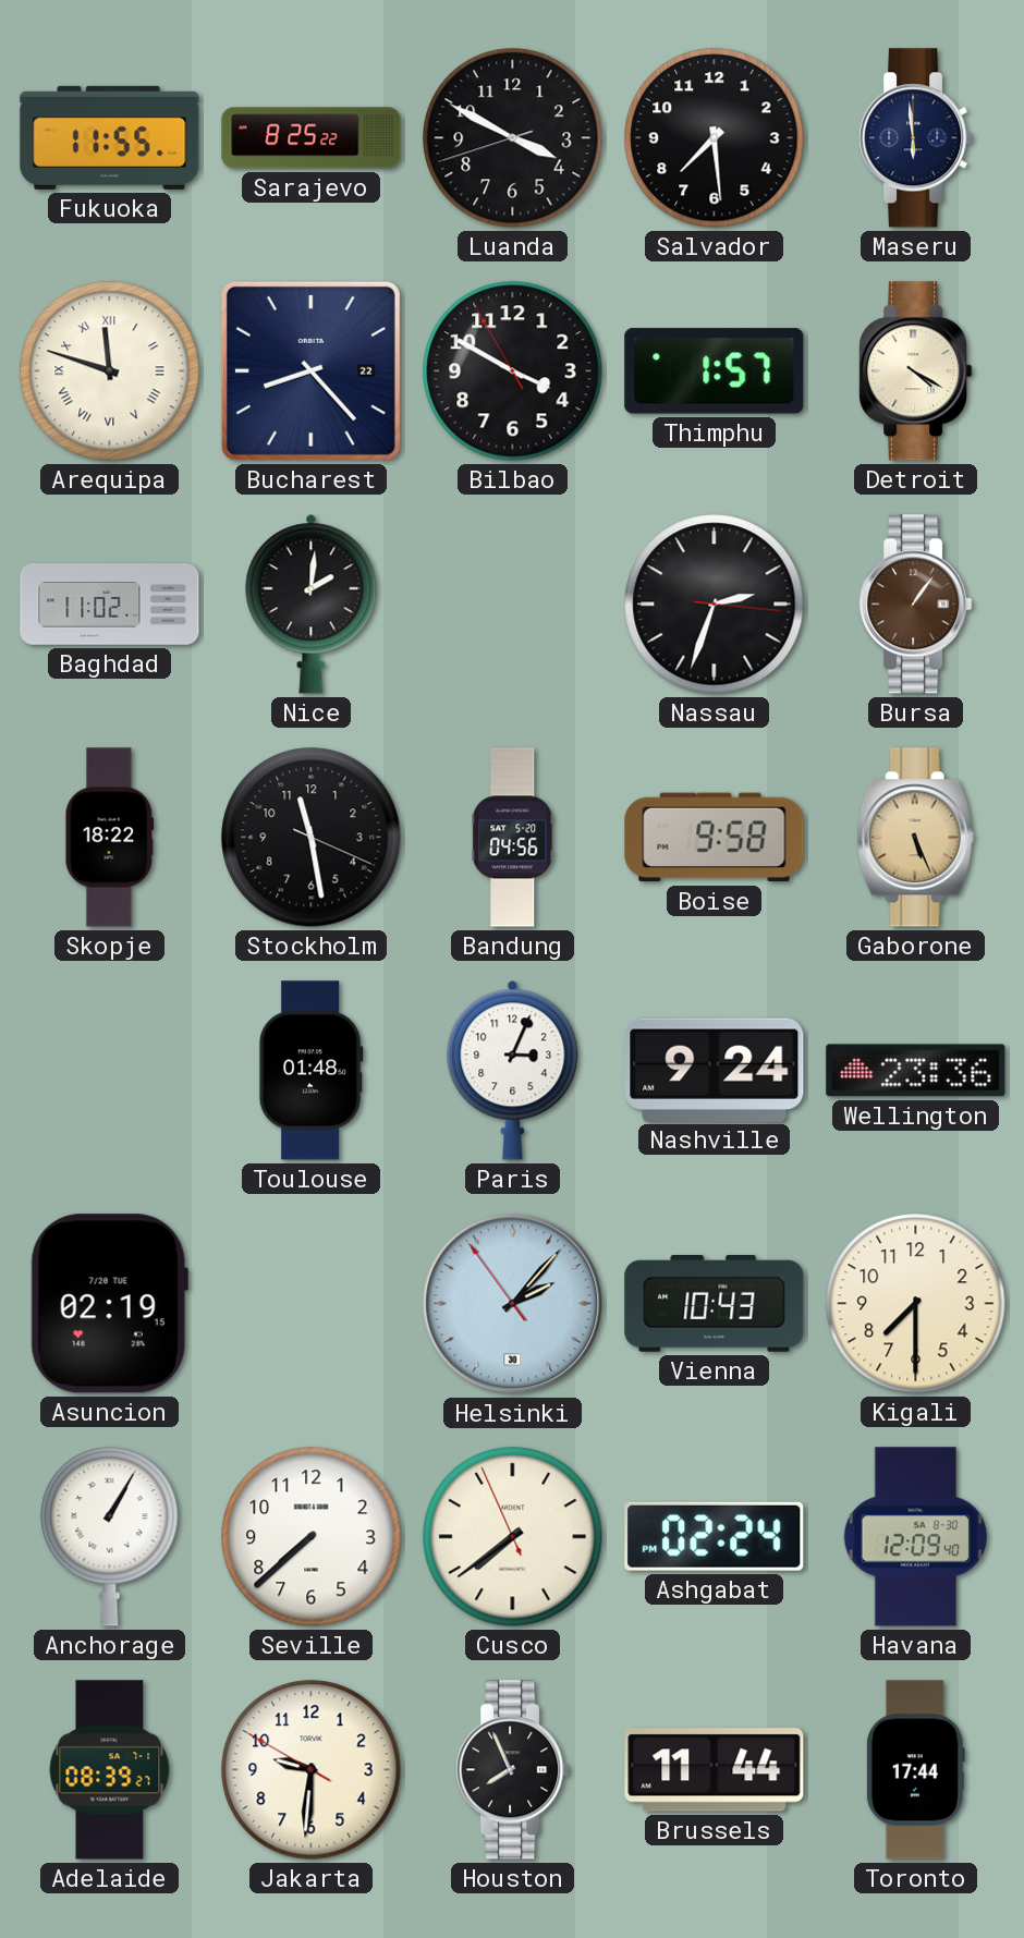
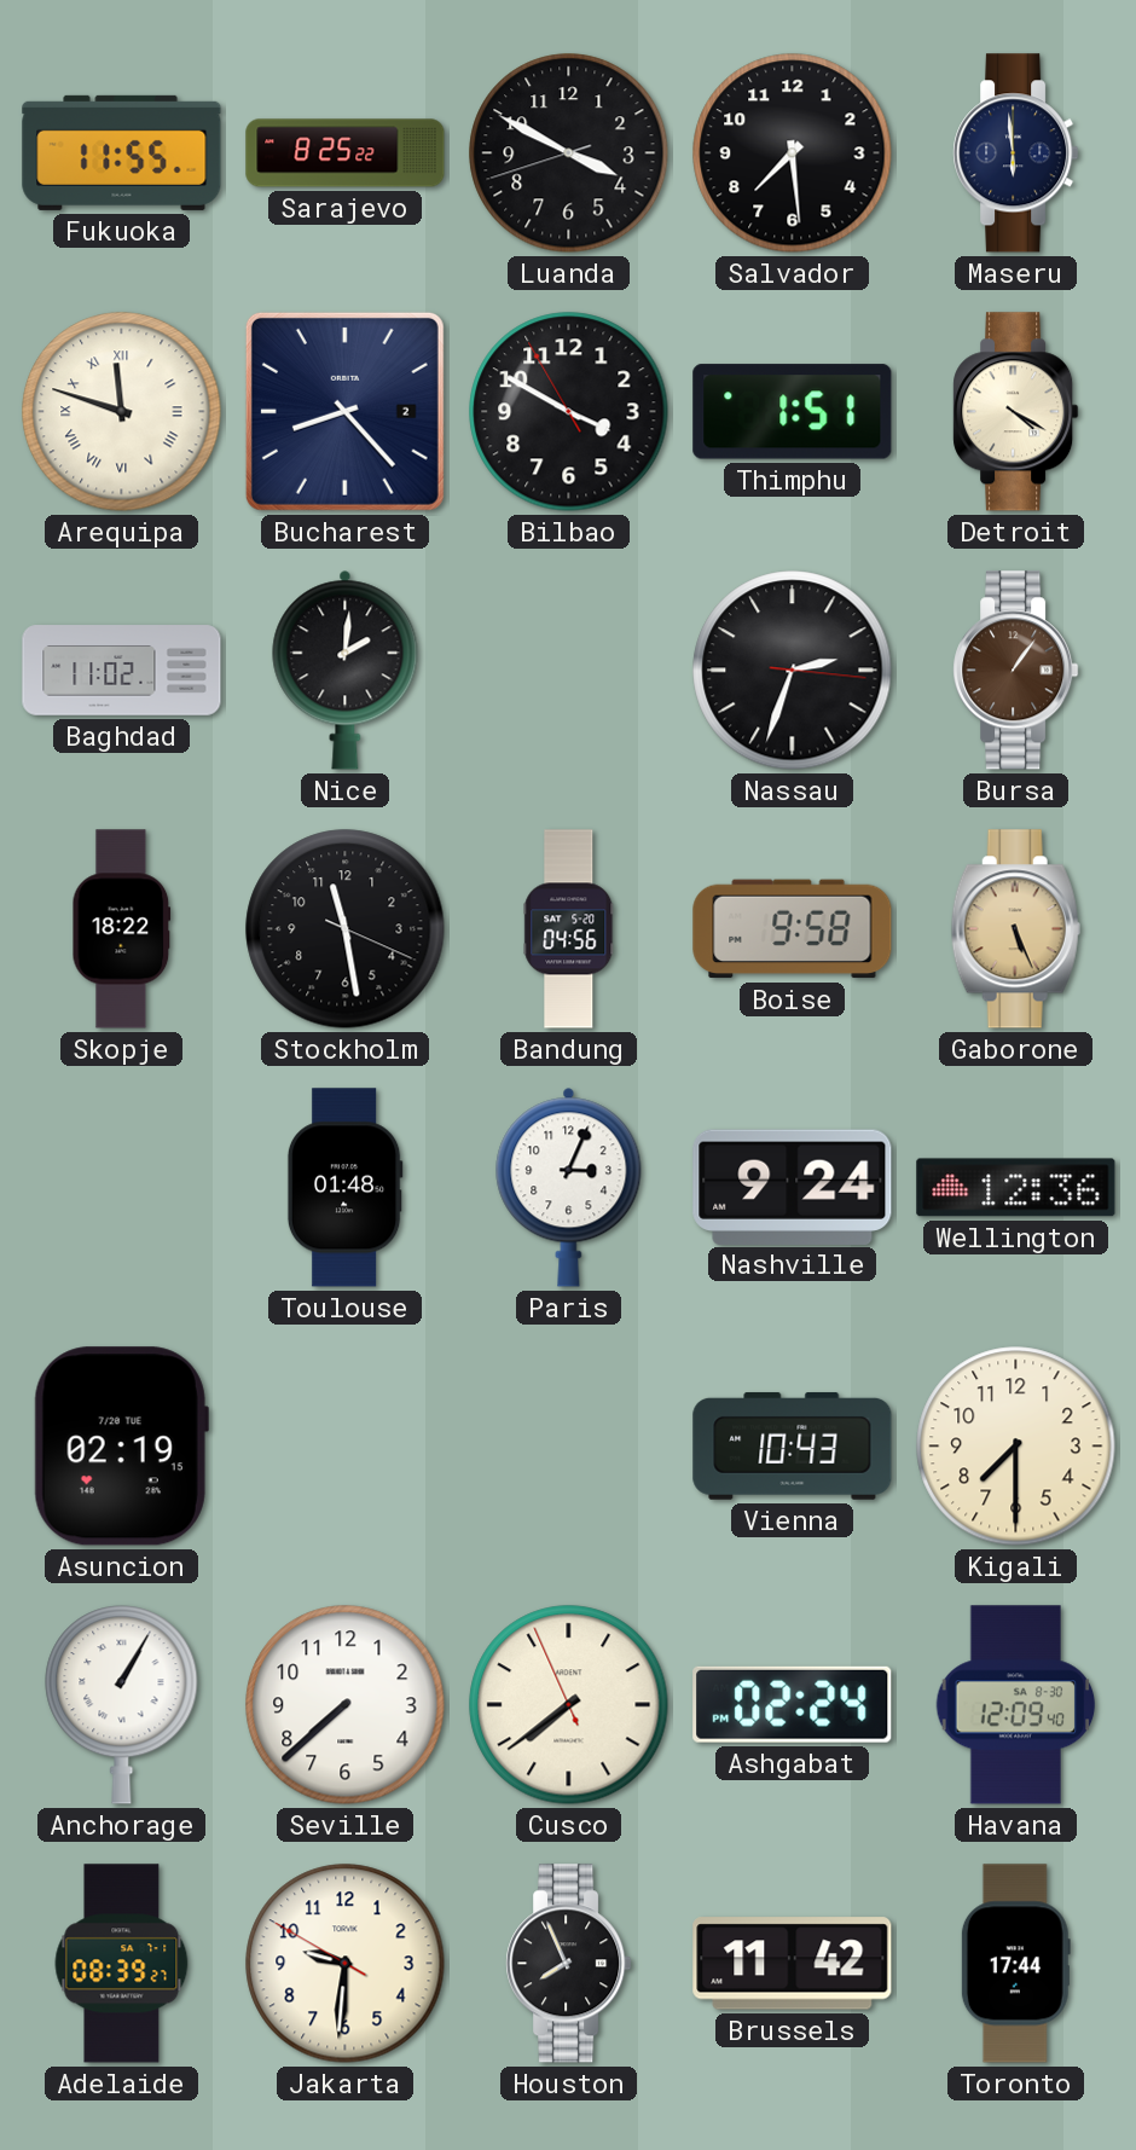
Bucharest date: 22 -> 2 (344, 411)
Thimphu: 1:57 -> 1:51 (793, 412)
Wellington: 23:36 -> 12:36 (1016, 1188)
Helsinki: 2:06 -> none (513, 1304)
Brussels: 11:44 -> 11:42 (793, 1964)
